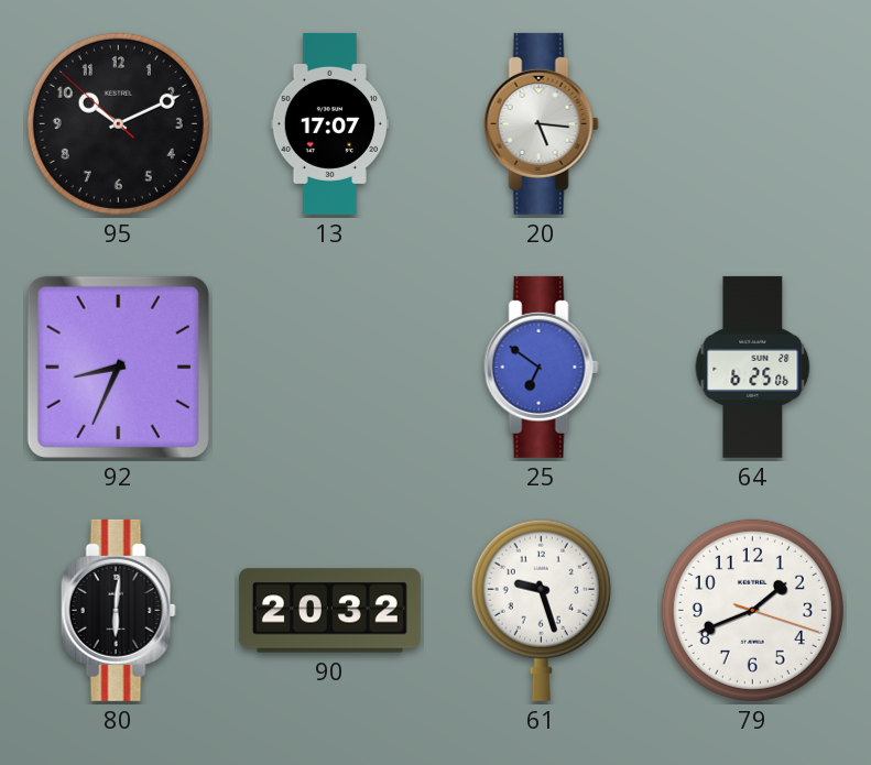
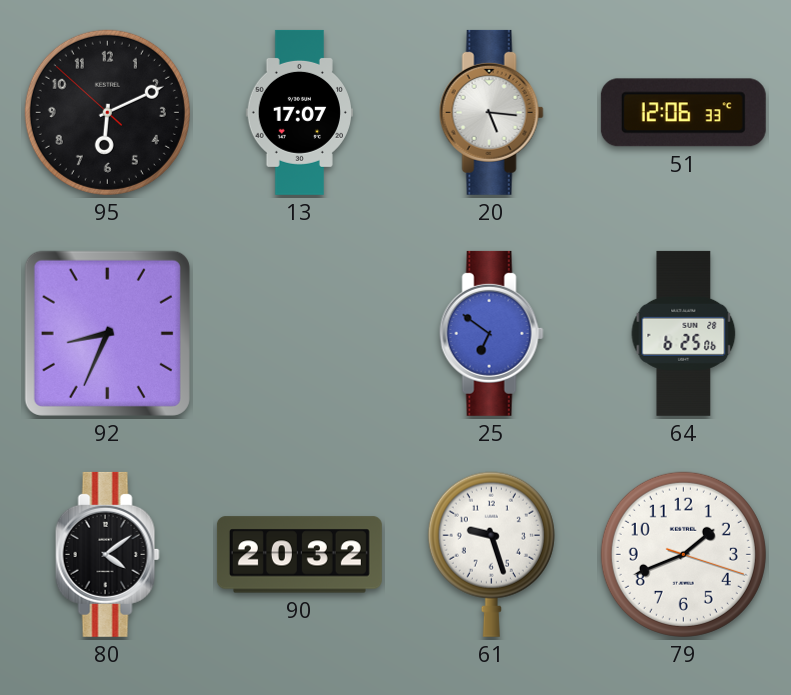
95: 10:10 -> 6:10 (107, 112)
51: none -> 12:06 (683, 113)
80: 6:01 -> 4:09 (107, 554)
